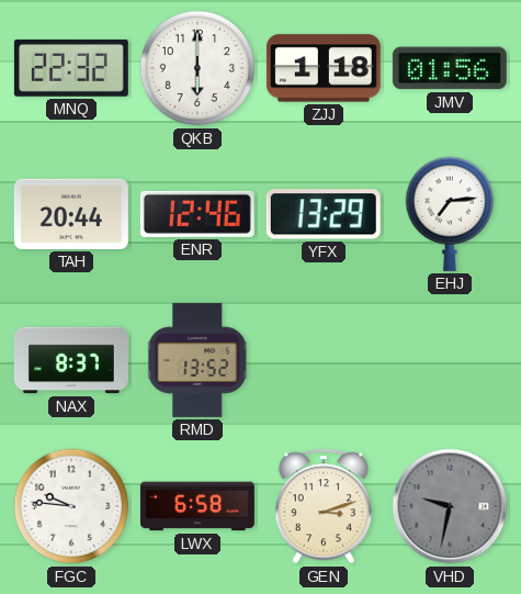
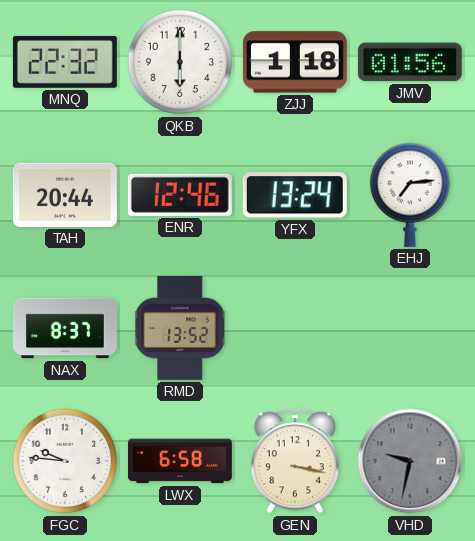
YFX: 13:29 -> 13:24 (295, 195)
GEN: 3:12 -> 3:17 (295, 461)
